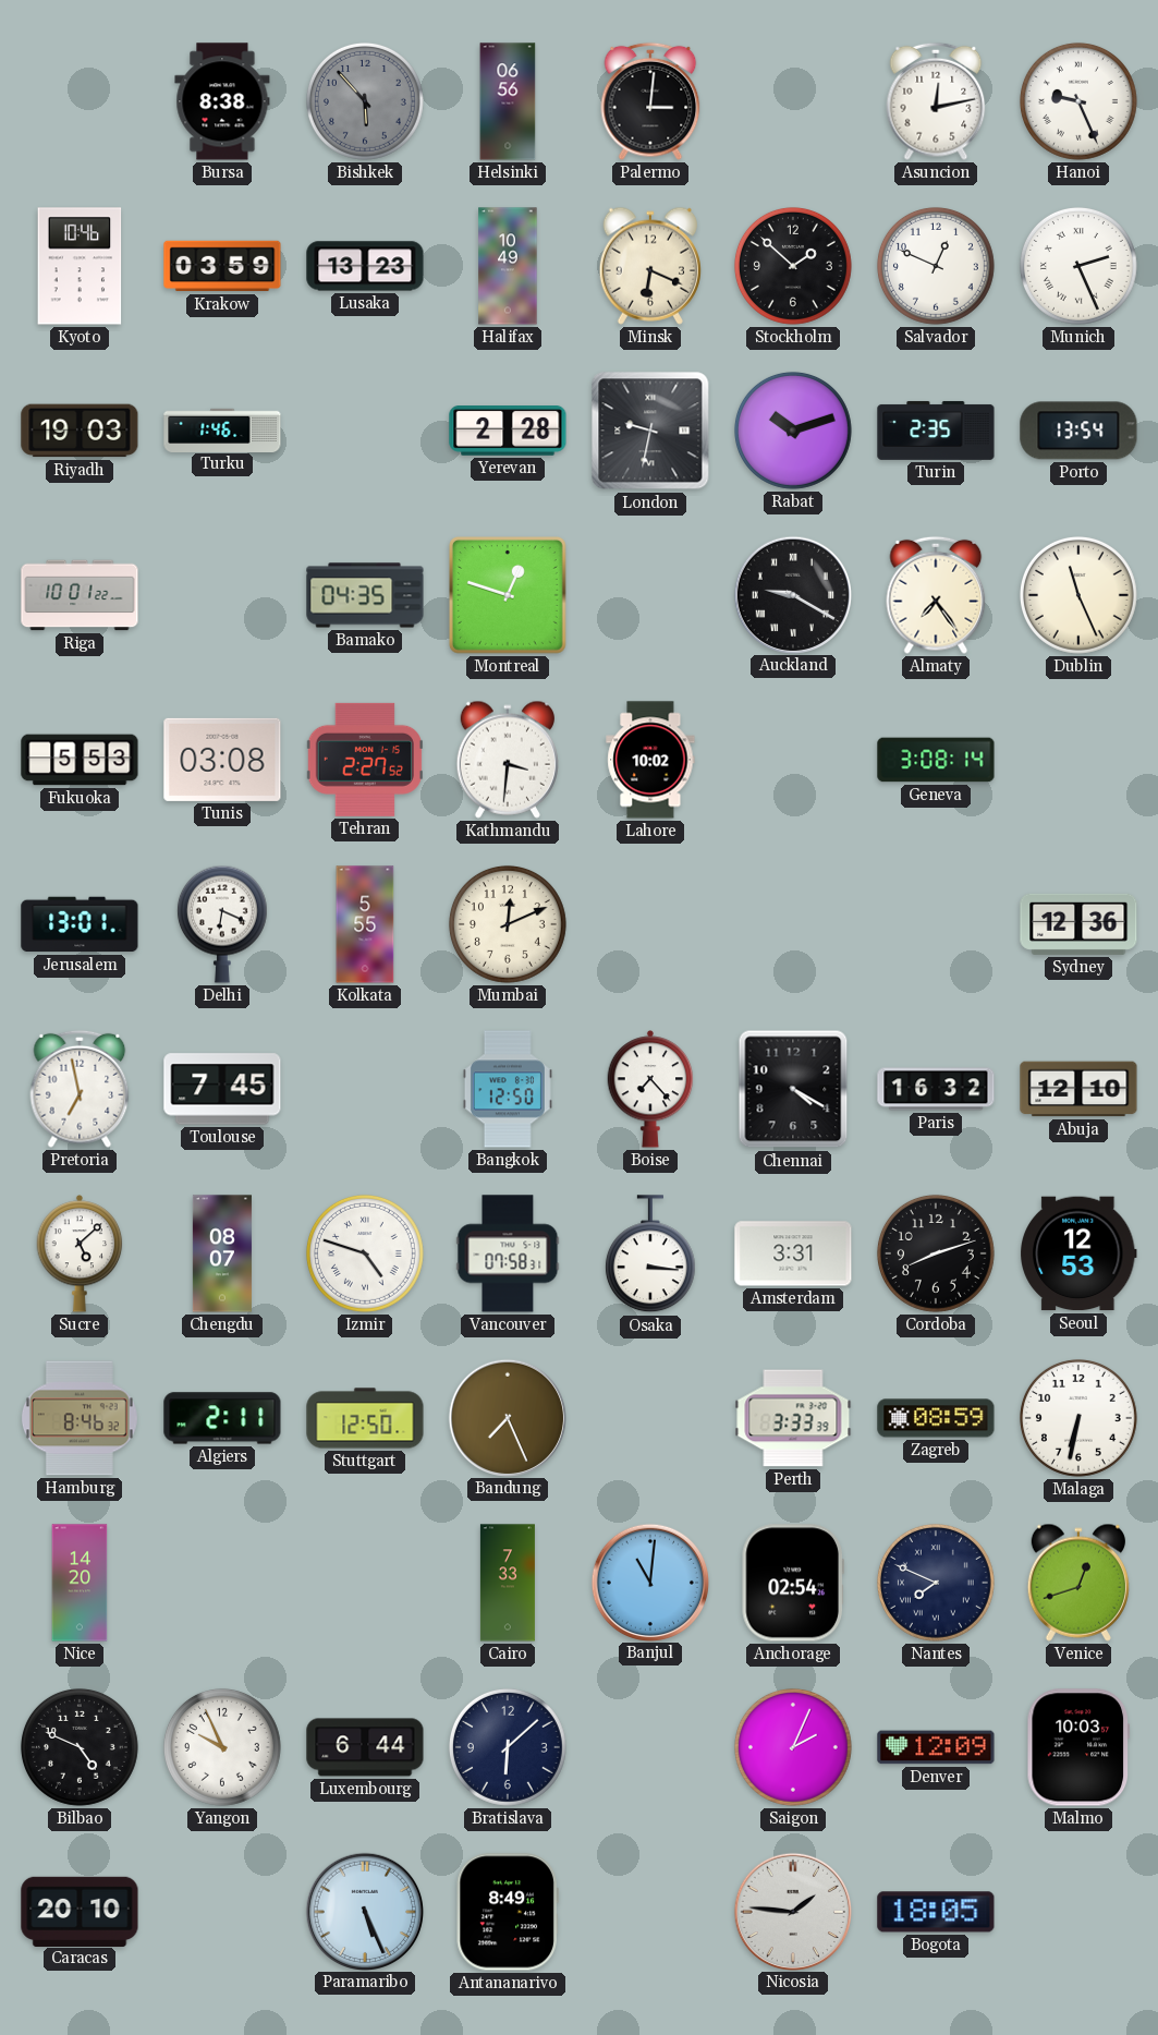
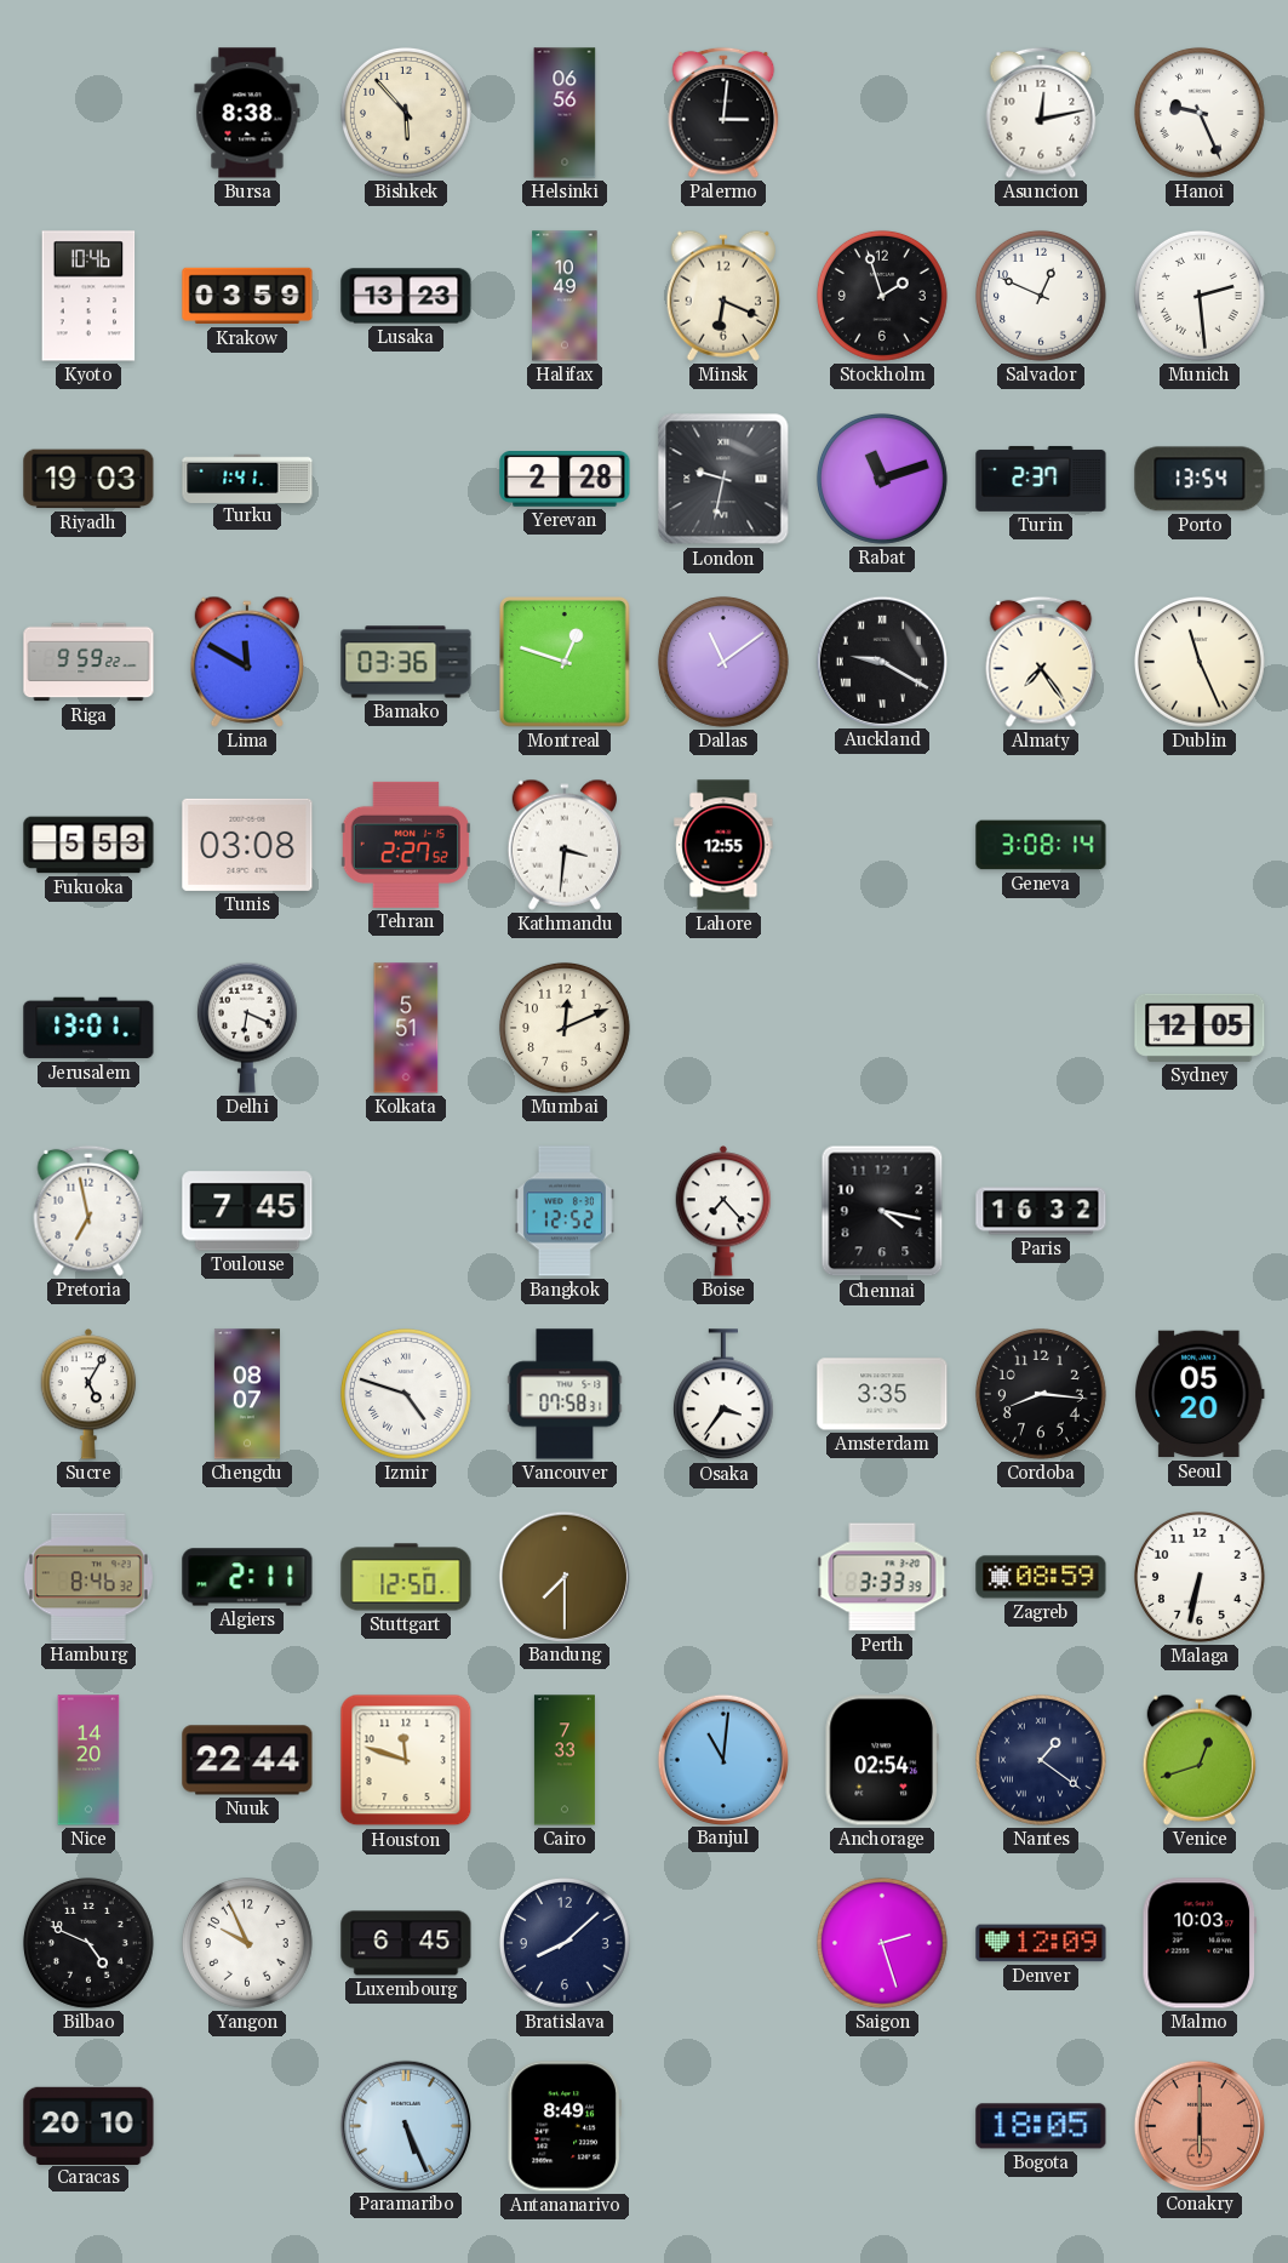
Bishkek dial: grey -> cream (406, 113)
Stockholm: 1:52 -> 1:57 (882, 296)
Munich: 2:26 -> 2:29 (1200, 296)
Turku: 1:46 -> 1:41 (247, 478)
Rabat: 10:12 -> 11:12 (882, 479)
Turin: 2:35 -> 2:37 (1041, 479)
Riga: 10:01 -> 9:59 (88, 662)
Lima: none -> 11:50 (247, 662)
Bamako: 04:35 -> 03:36 (406, 662)
Dallas: none -> 11:09 (723, 662)
Lahore: 10:02 -> 12:55 (723, 845)
Kolkata: 5:55 -> 5:51 (406, 1028)
Sydney: 12:36 -> 12:05 (1200, 1028)
Bangkok: 12:50 -> 12:52 (565, 1211)
Chennai: 4:20 -> 4:17 (882, 1211)
Abuja: 12:10 -> none (1078, 1089)
Sucre: 5:08 -> 5:05 (88, 1394)
Osaka: 3:16 -> 3:36 (723, 1395)
Amsterdam: 3:31 -> 3:35 (882, 1394)
Cordoba: 8:12 -> 8:16 (1041, 1394)
Seoul: 12:53 -> 05:20 (1200, 1394)
Bandung: 7:26 -> 7:30 (563, 1576)
Nuuk: none -> 22:44 (247, 1760)
Houston: none -> 11:48 (406, 1760)
Nantes: 7:49 -> 1:21 (1041, 1760)
Luxembourg: 6:44 -> 6:45 (406, 1943)
Bratislava: 6:08 -> 8:08 (565, 1943)
Saigon: 2:04 -> 2:27 (882, 1943)
Nicosia: 1:46 -> none (792, 1911)
Conakry: none -> 6:00 (1198, 2125)
